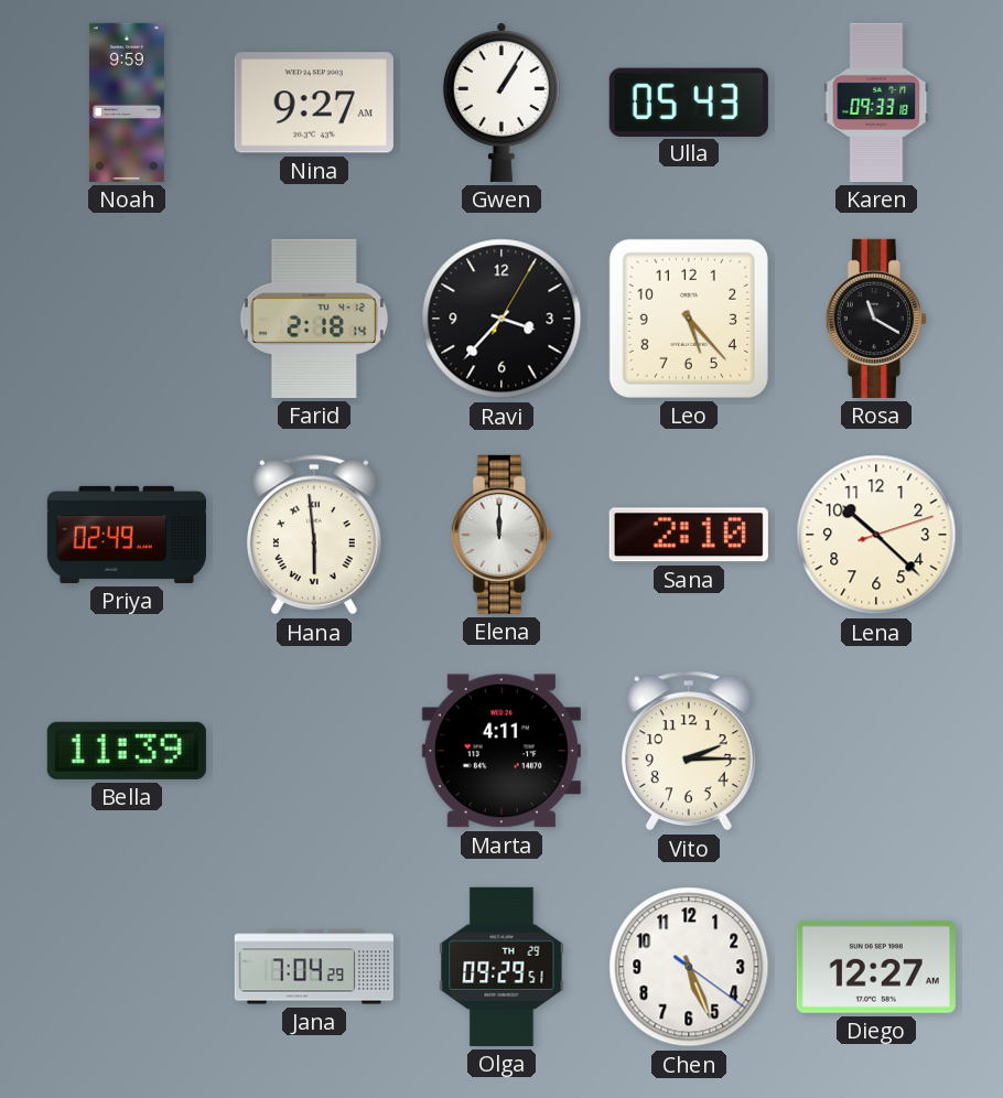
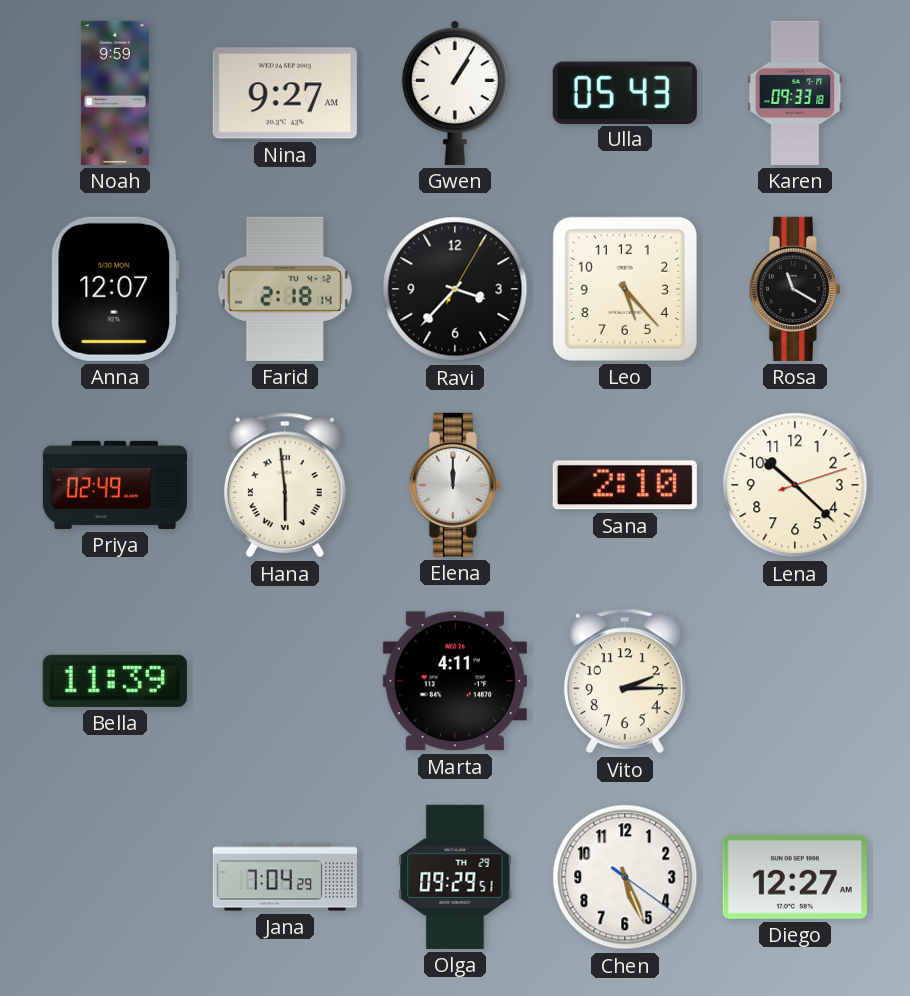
Anna: none -> 12:07 (114, 289)
